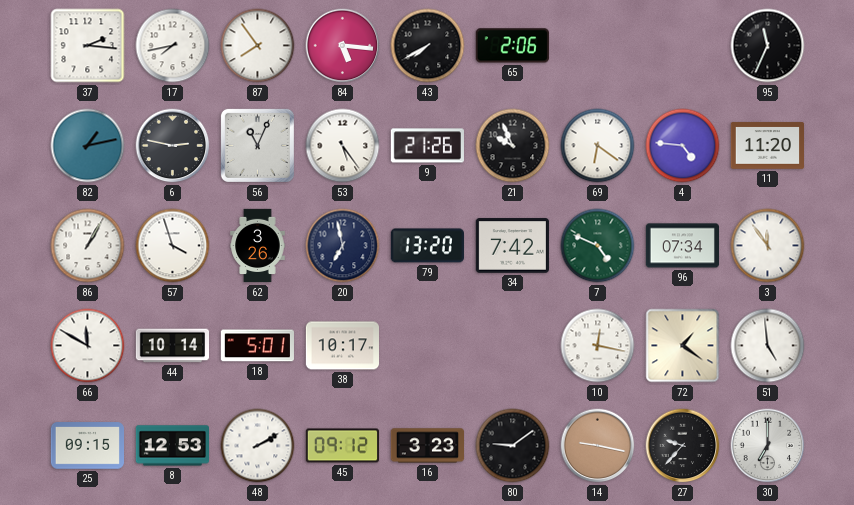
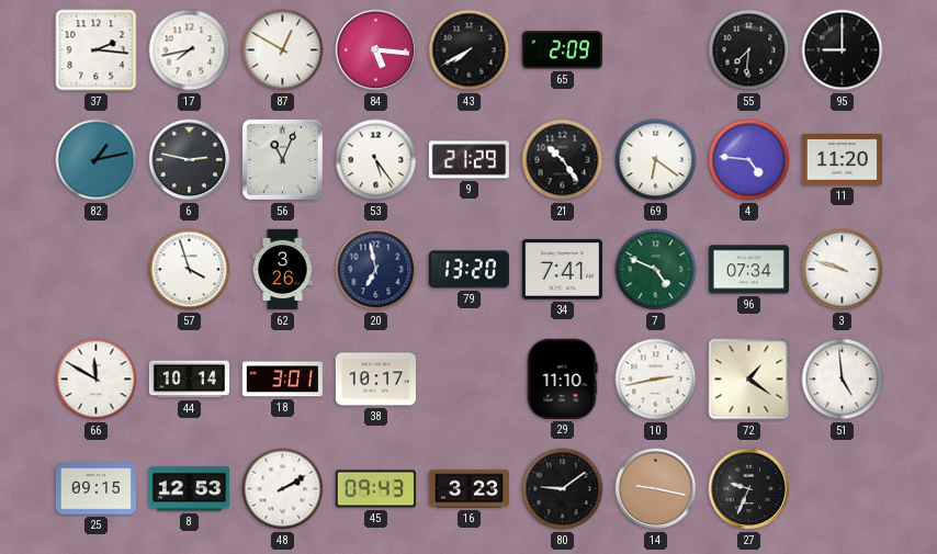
87: 7:54 -> 12:50 (283, 50)
65: 2:06 -> 2:09 (562, 50)
55: none -> 7:31 (749, 50)
95: 11:34 -> 9:00 (843, 50)
9: 21:26 -> 21:29 (468, 160)
21: 9:56 -> 10:24 (563, 160)
86: 1:05 -> none (88, 246)
34: 7:42 -> 7:41 (562, 270)
3: 11:54 -> 9:48 (843, 270)
18: 5:01 -> 3:01 (282, 380)
29: none -> 11:10 (562, 378)
10: 12:17 -> 2:43 (656, 380)
45: 09:12 -> 09:43 (375, 489)
27: 9:37 -> 9:34 (749, 489)
30: 7:00 -> none (768, 446)
